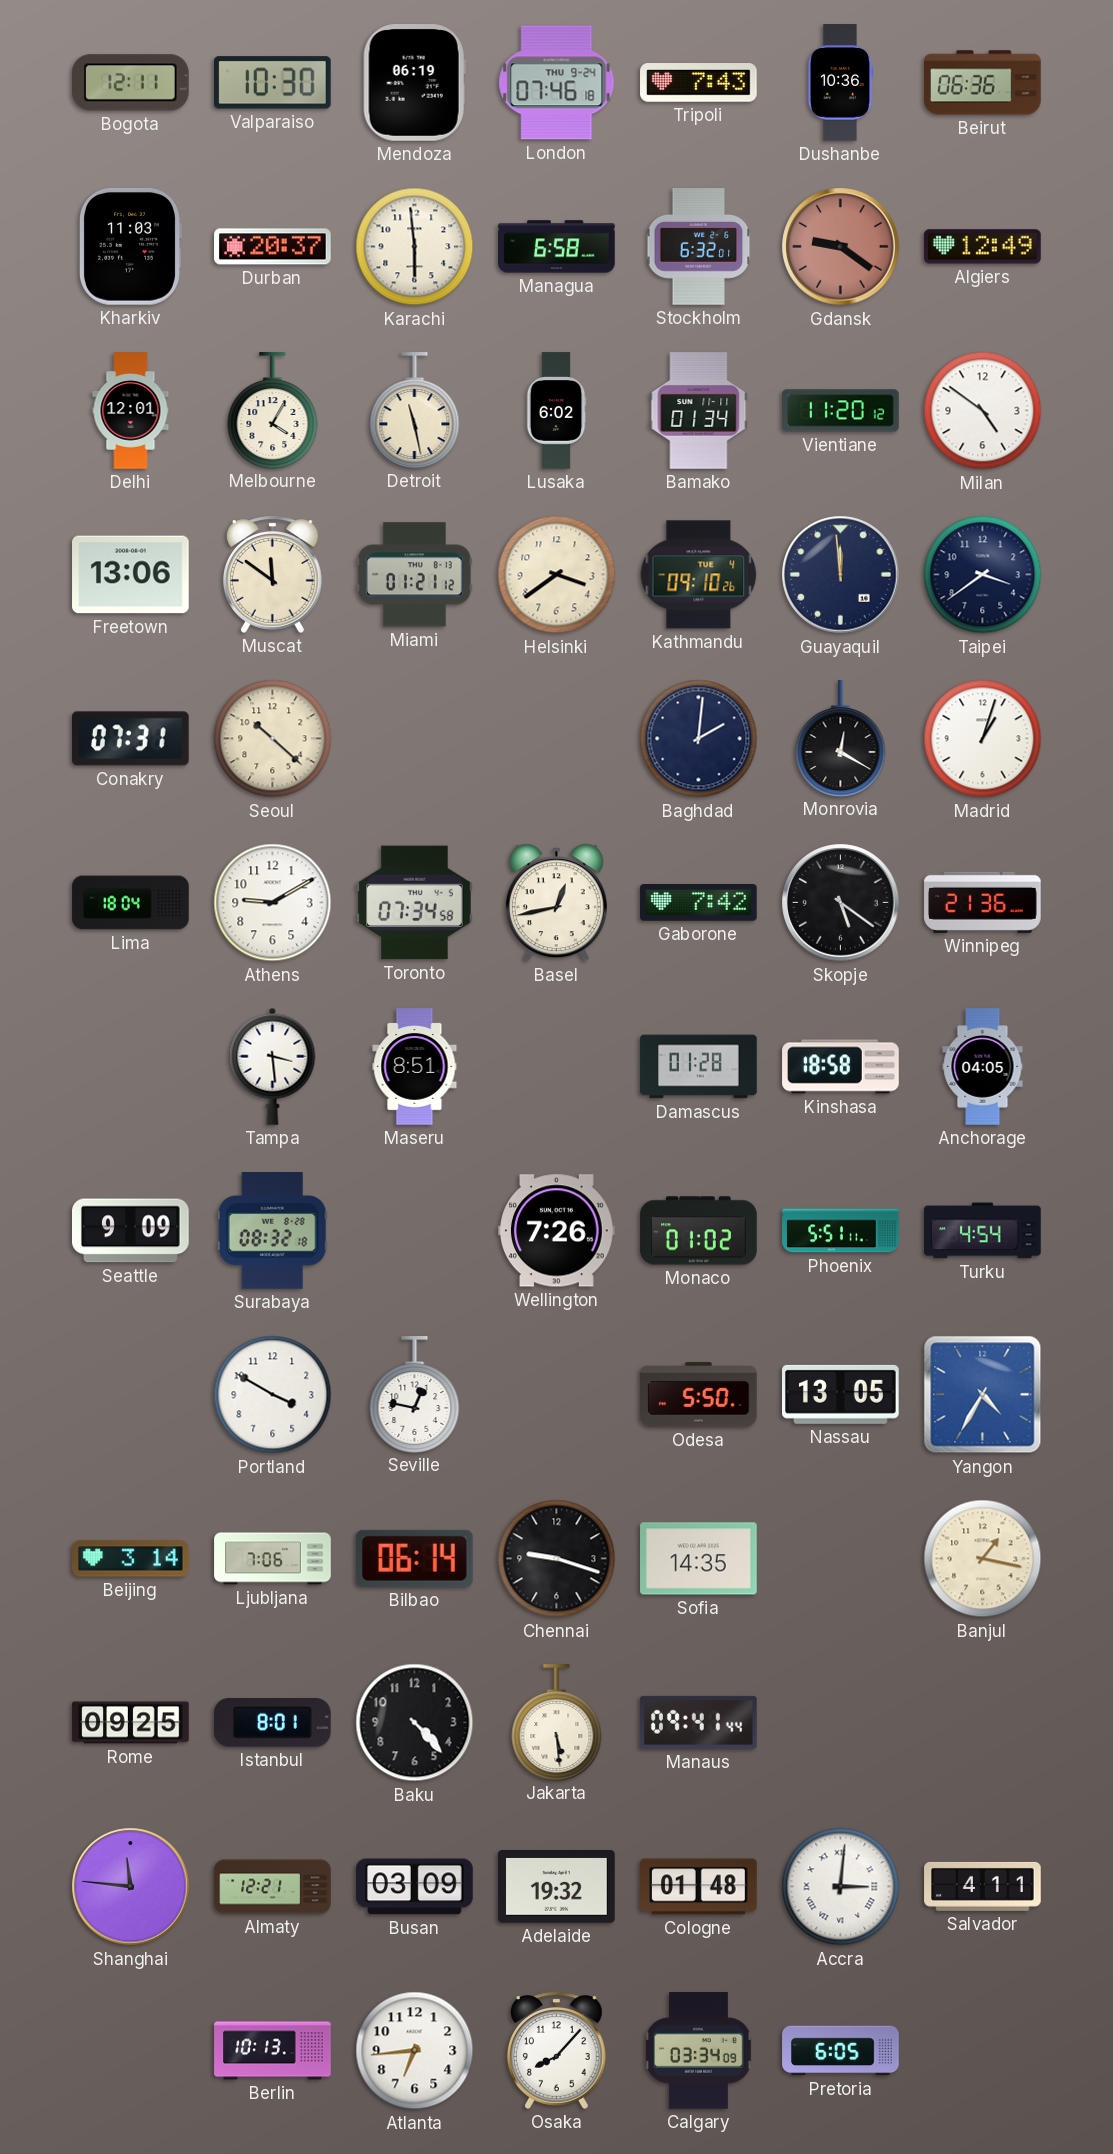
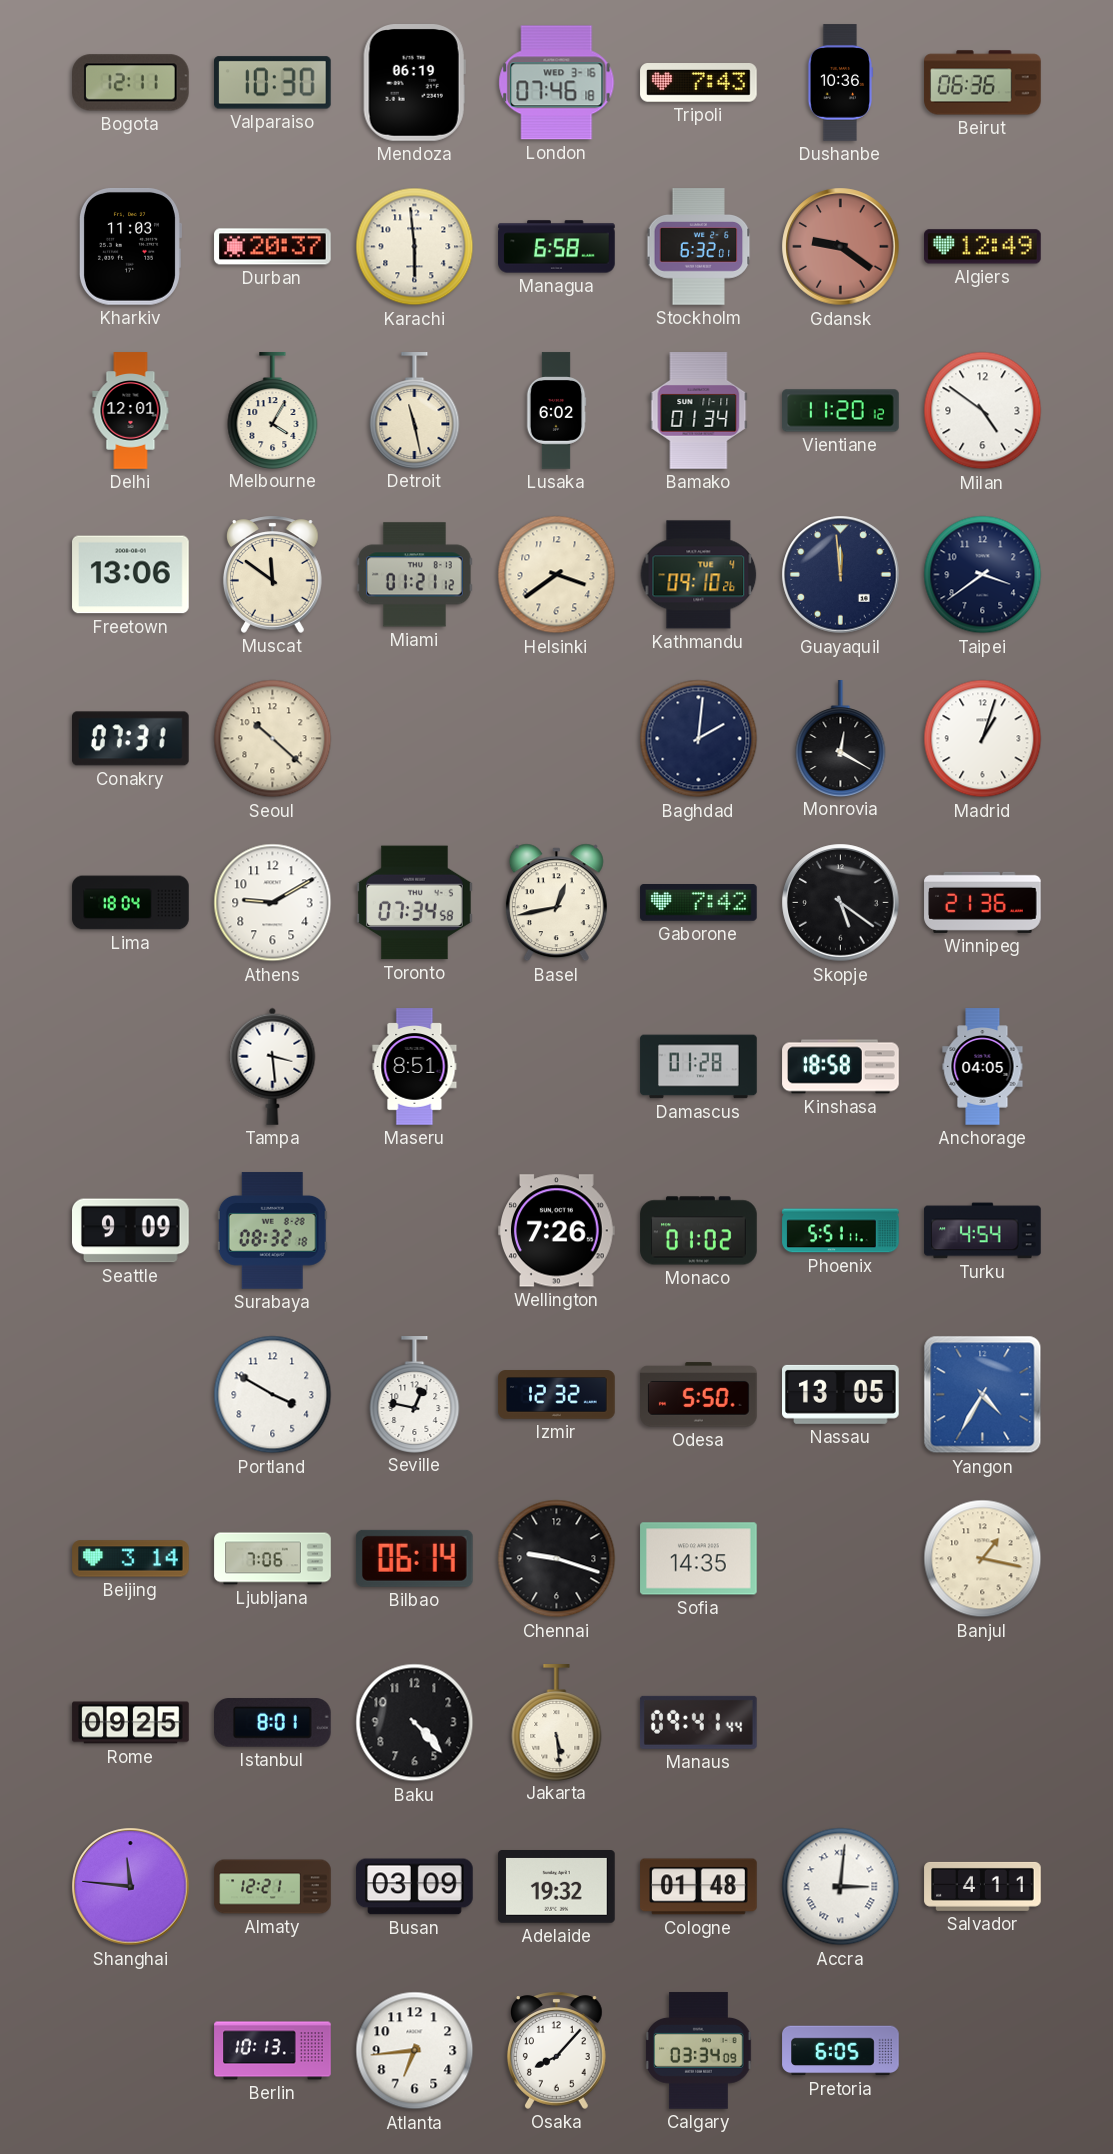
London date: THU 9-24 -> WED 3-16 (557, 83)
Izmir: none -> 12:32 (557, 1395)
